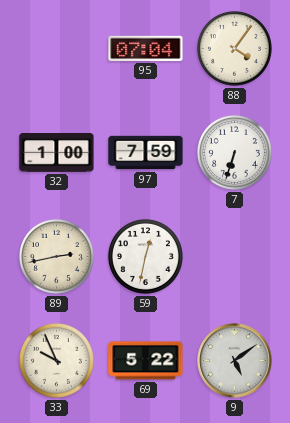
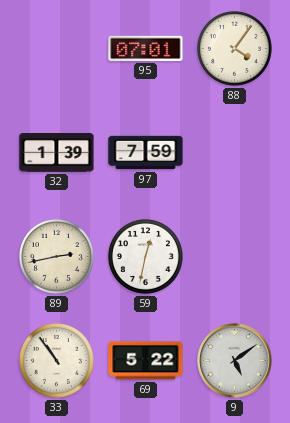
95: 07:04 -> 07:01 (146, 48)
32: 1:00 -> 1:39 (57, 153)
7: 6:33 -> none (234, 152)
33: 9:56 -> 10:54 (56, 360)
